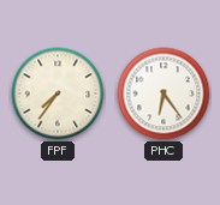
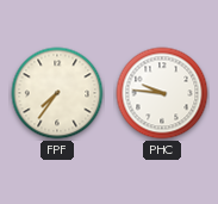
PHC: 6:24 -> 9:46 (162, 93)
